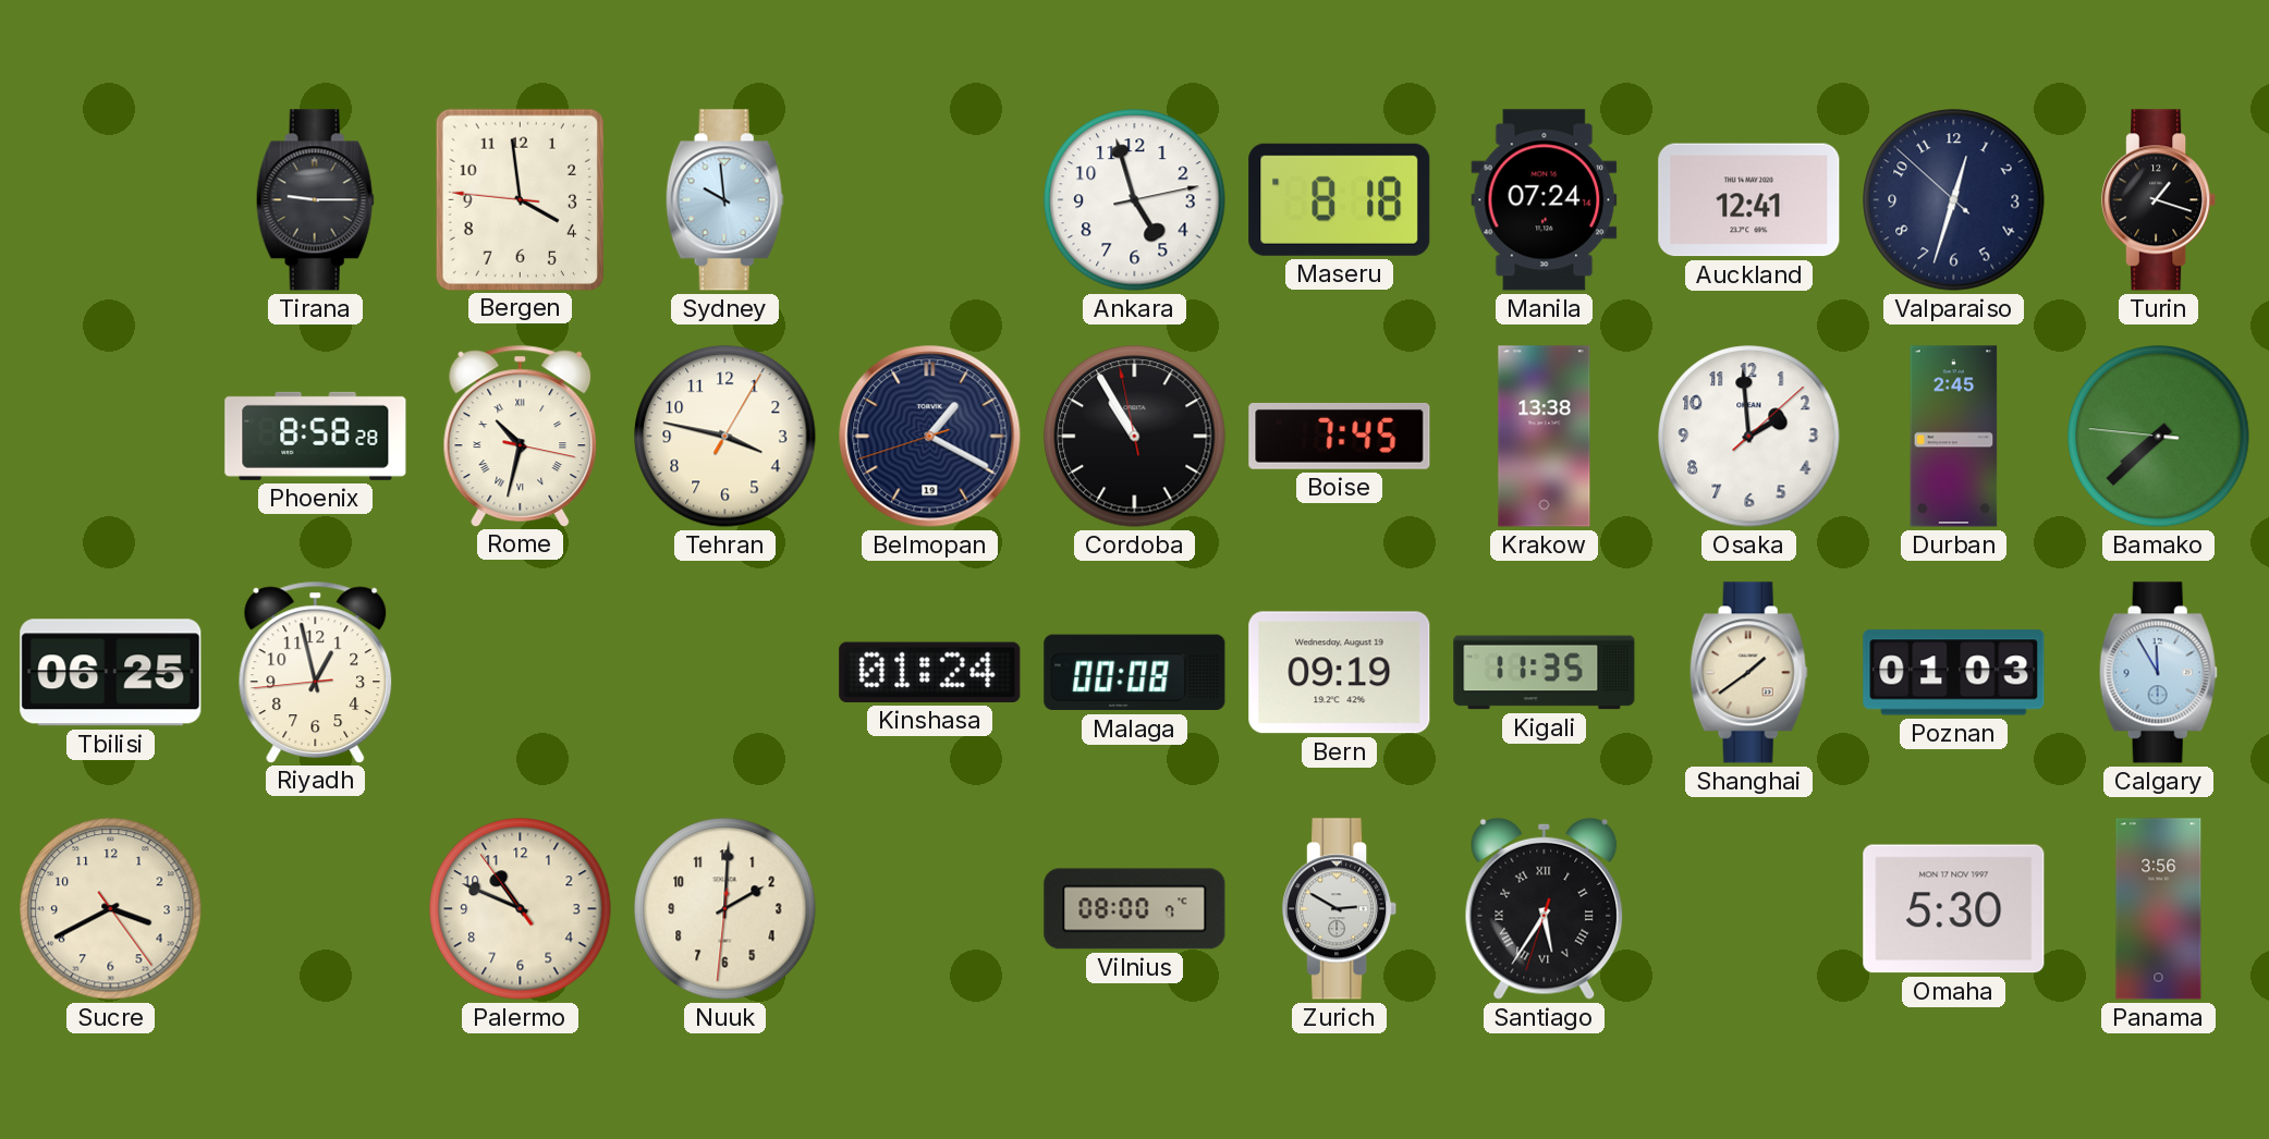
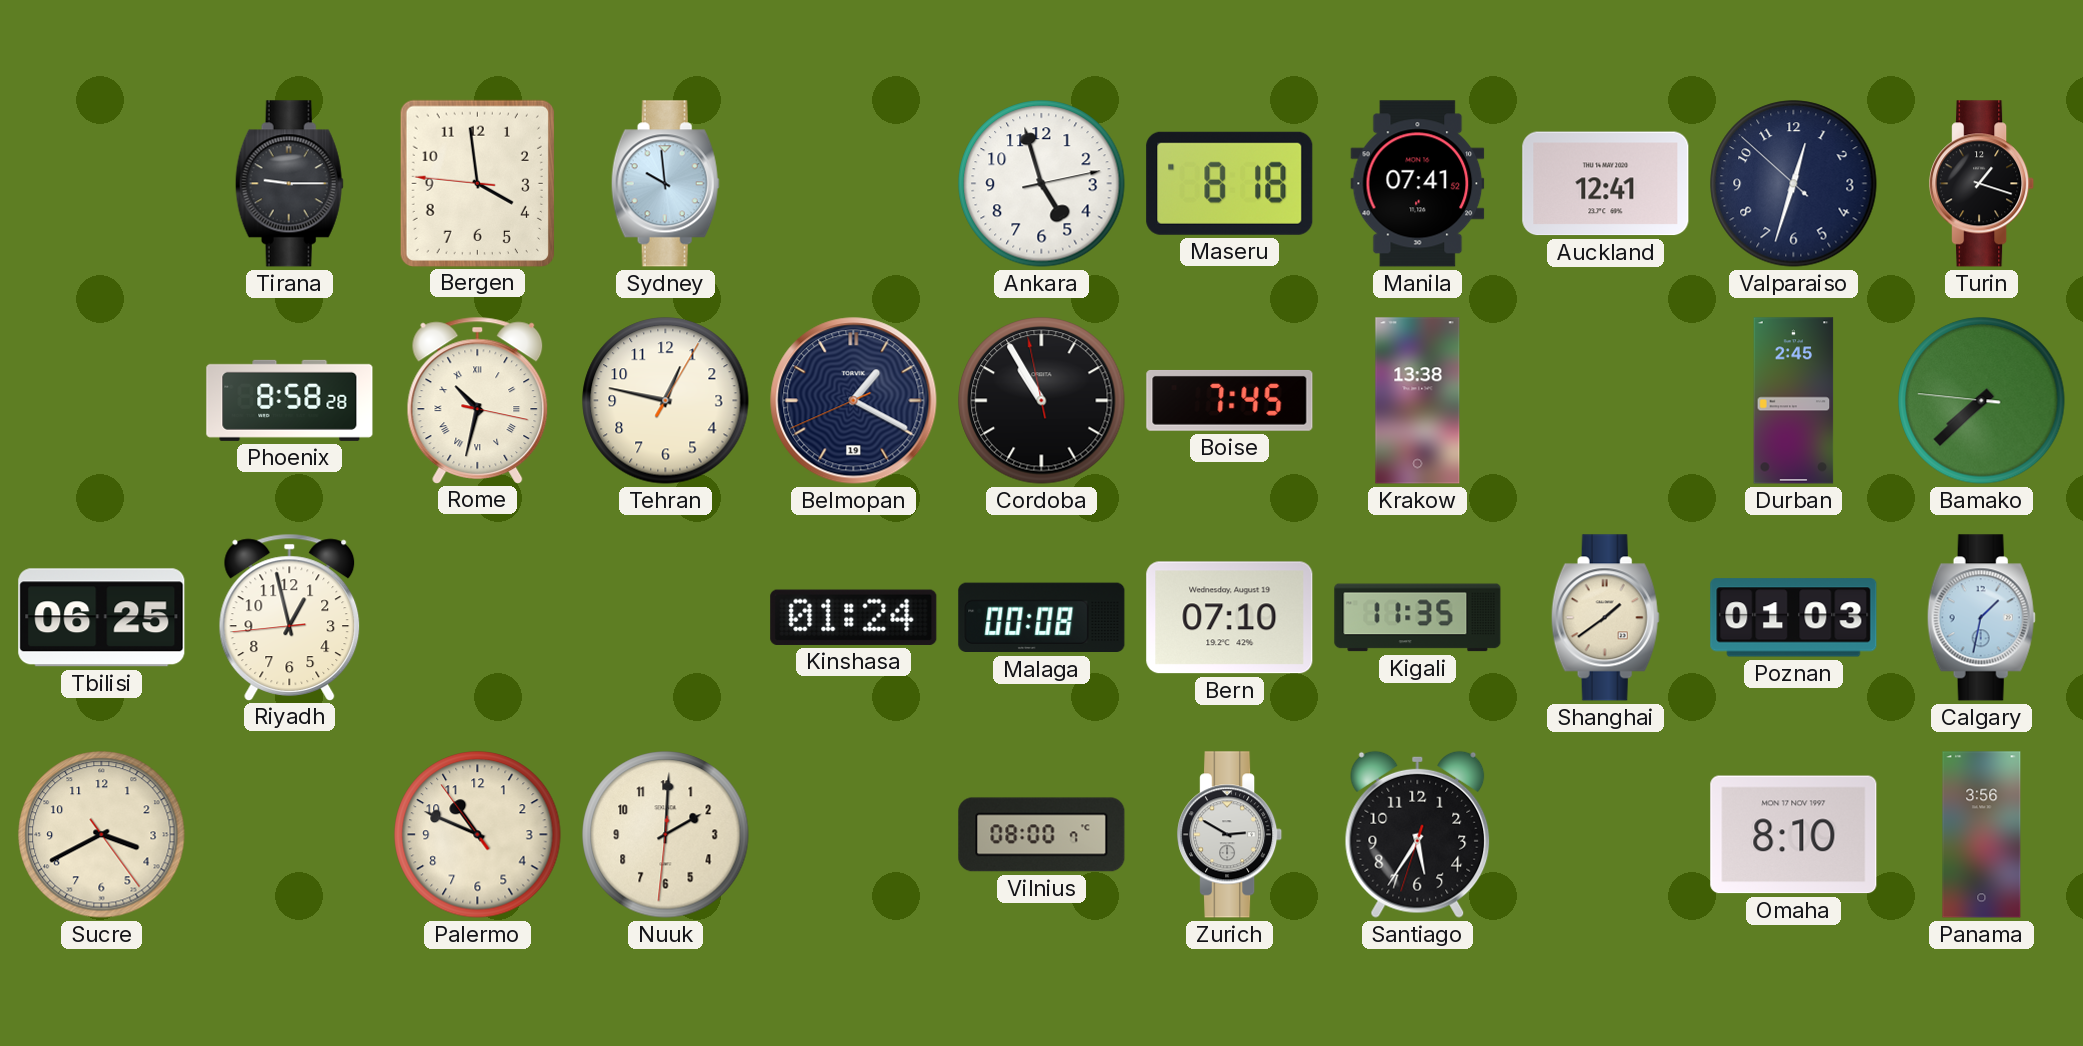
Manila: 07:24 -> 07:41 (1418, 184)
Tehran: 3:47 -> 12:47 (666, 401)
Belmopan: 1:19:42 -> 1:19:41 (854, 401)
Osaka: 1:59 -> none (1749, 437)
Bern: 09:19 -> 07:10 (1230, 618)
Calgary: 11:55 -> 1:32 (1981, 618)
Santiago numerals: Roman -> Arabic (1418, 834)
Omaha: 5:30 -> 8:10 (1794, 835)
